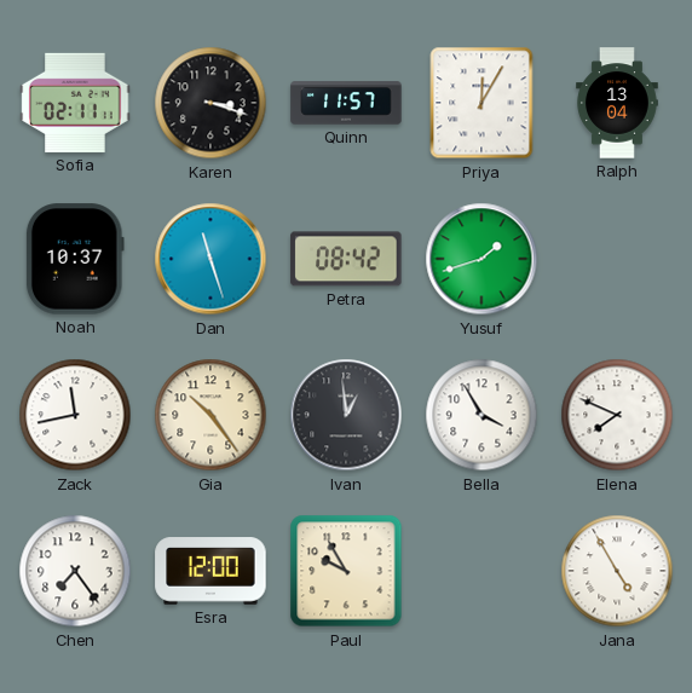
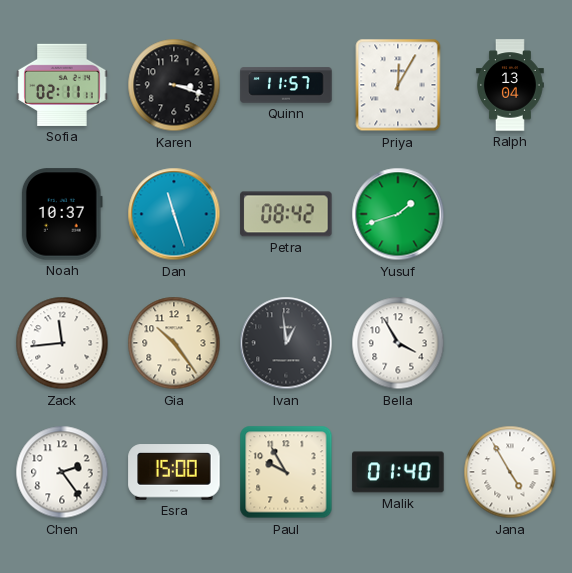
Zack: 11:43 -> 11:44 (62, 343)
Elena: 7:49 -> none (617, 415)
Chen: 7:24 -> 2:24 (62, 472)
Esra: 12:00 -> 15:00 (174, 472)
Malik: none -> 01:40 (398, 472)
